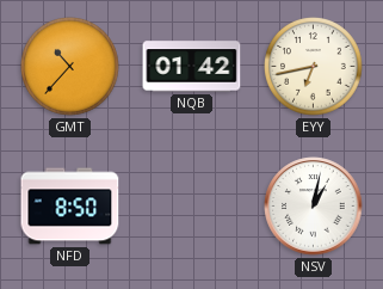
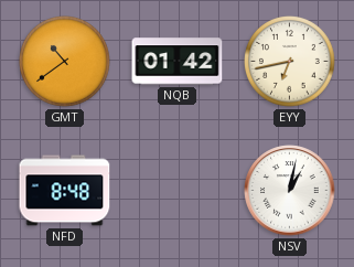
GMT: 10:37 -> 10:39 (65, 62)
NFD: 8:50 -> 8:48 (65, 191)
